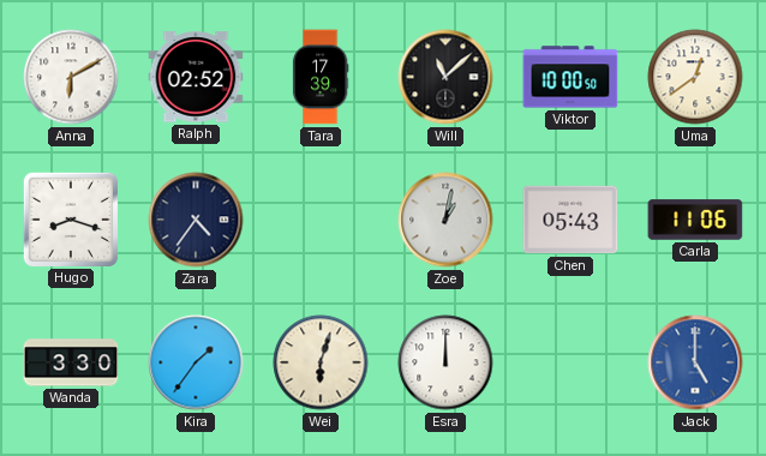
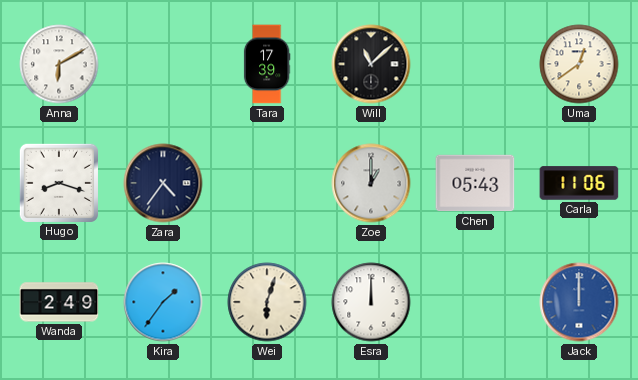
Ralph: 02:52 -> none (196, 77)
Viktor: 10:00 -> none (570, 77)
Zoe: 1:02 -> 1:00 (371, 183)
Wanda: 3:30 -> 2:49 (59, 302)
Jack: 5:00 -> 12:00 (579, 302)
